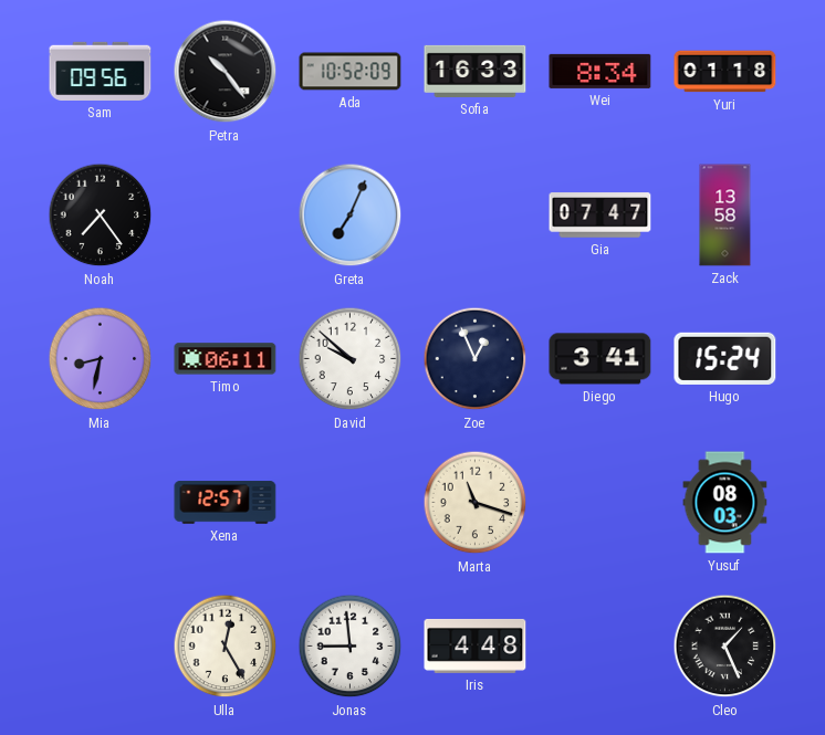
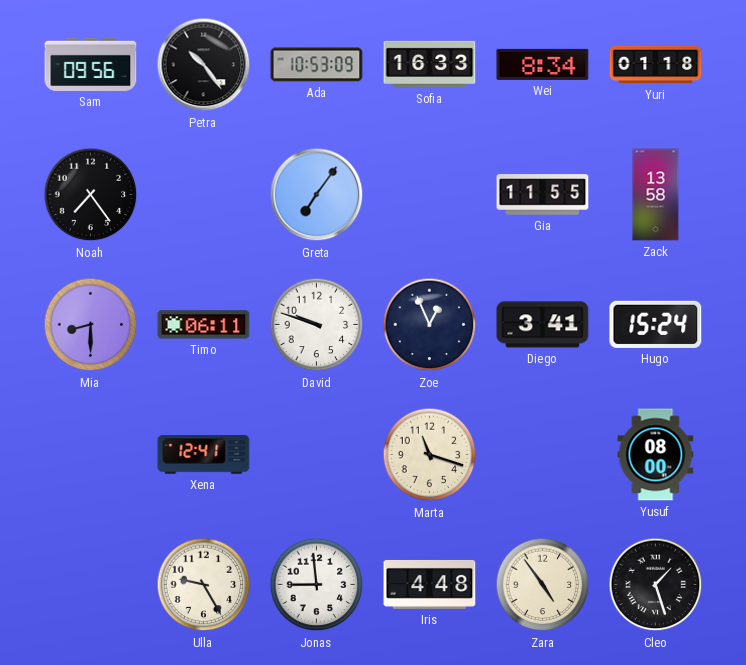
Ada: 10:52 -> 10:53 (317, 65)
Greta: 7:04 -> 7:06 (317, 195)
Gia: 07:47 -> 11:55 (543, 195)
Mia: 8:32 -> 8:30 (91, 325)
David: 9:52 -> 9:48 (317, 325)
Xena: 12:57 -> 12:41 (204, 455)
Yusuf: 08:03 -> 08:00 (656, 455)
Ulla: 12:25 -> 9:25 (204, 585)
Zara: none -> 4:54 (543, 585)
Cleo: 1:26 -> 1:27 (656, 585)
